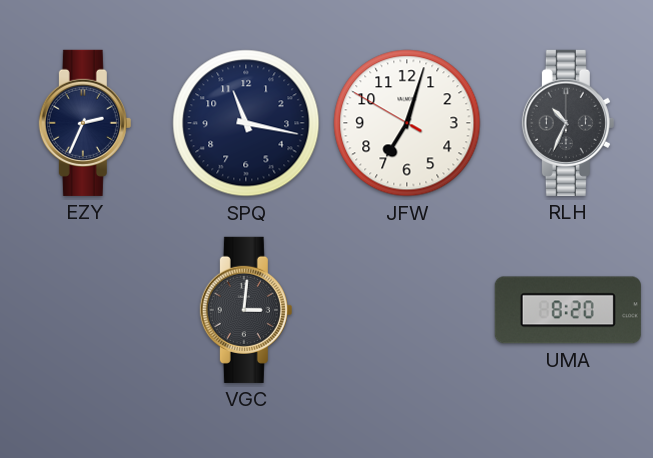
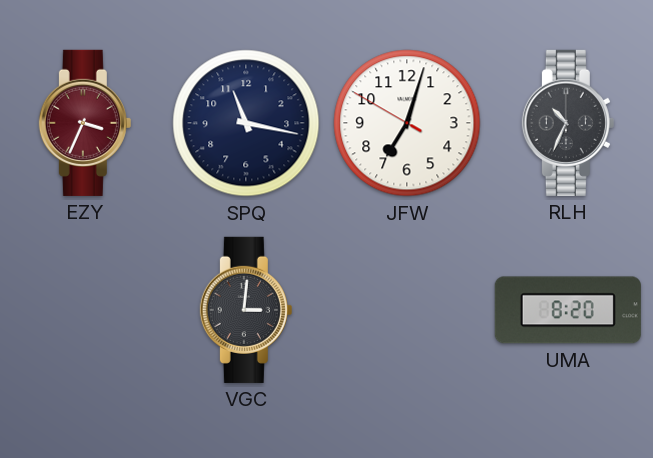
EZY: 2:34 -> 3:34 (85, 123)
EZY dial: navy -> burgundy (85, 123)
